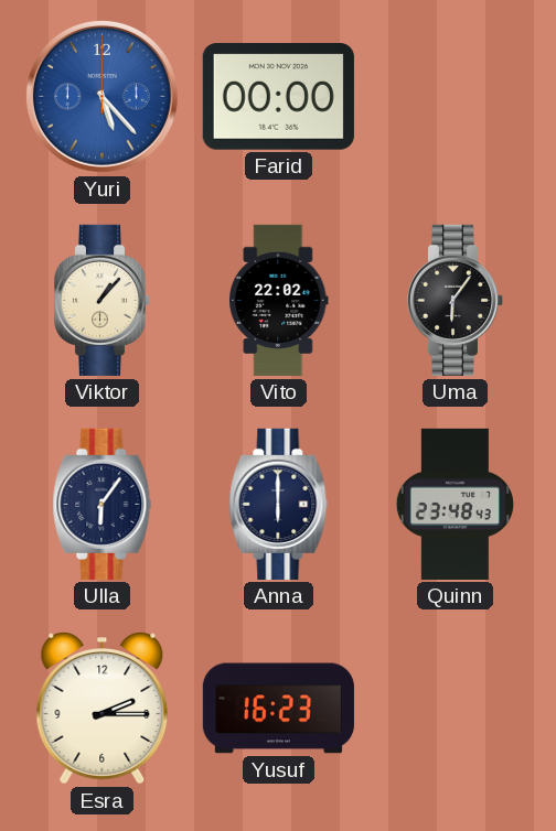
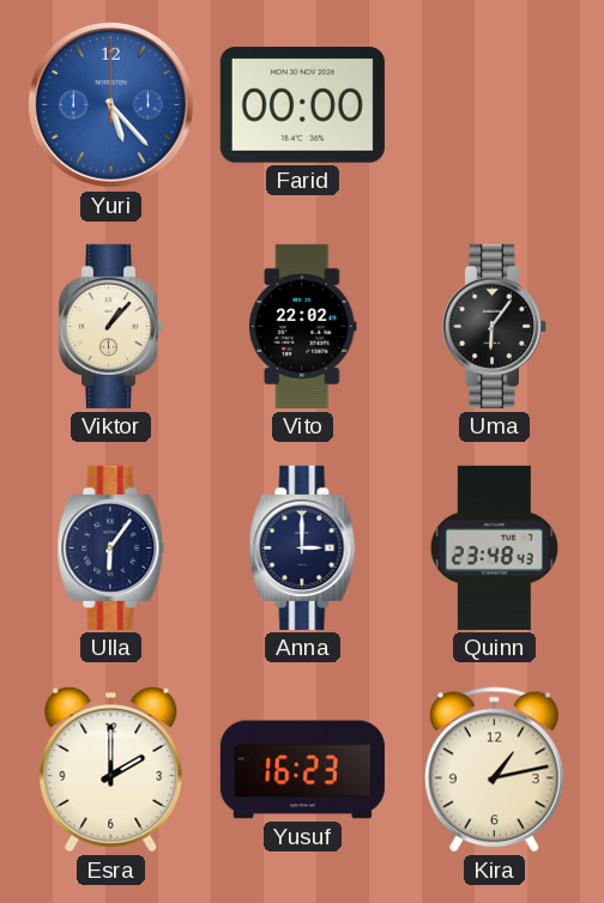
Anna: 6:00 -> 3:00 (303, 547)
Esra: 2:15 -> 2:00 (111, 770)
Kira: none -> 1:13 (494, 770)
